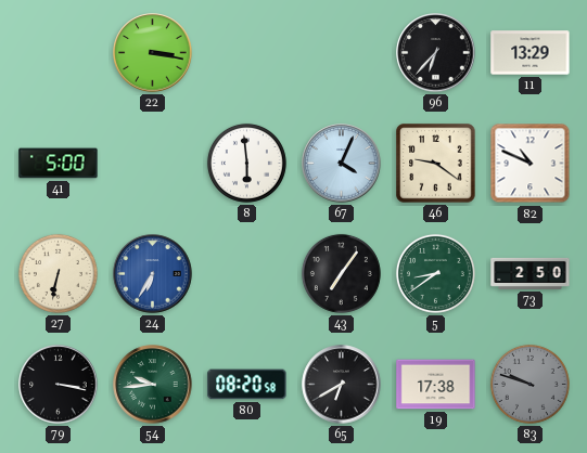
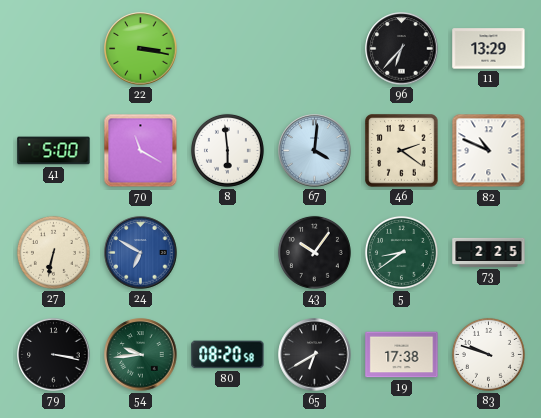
70: none -> 11:20 (141, 151)
67: 4:04 -> 4:01 (315, 151)
46: 9:21 -> 2:21 (402, 151)
24: 6:35 -> 6:50 (141, 253)
43: 7:06 -> 10:06 (314, 252)
73: 2:50 -> 2:25 (489, 252)
83 dial: grey -> white (488, 354)
